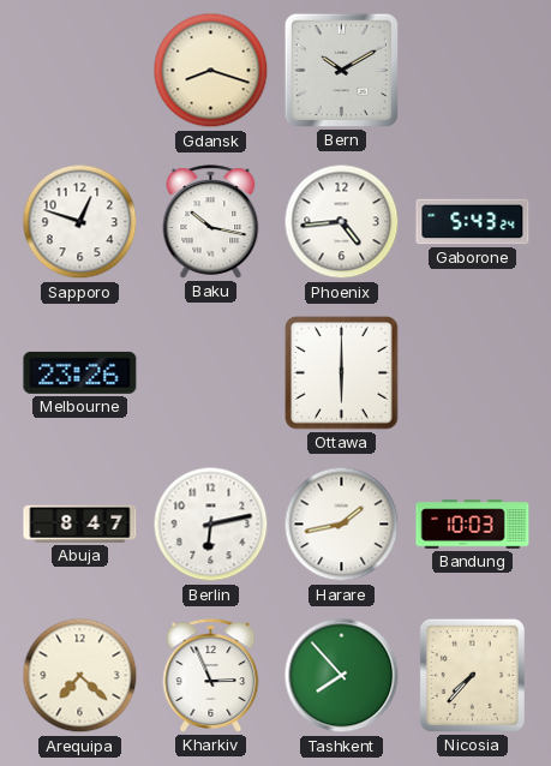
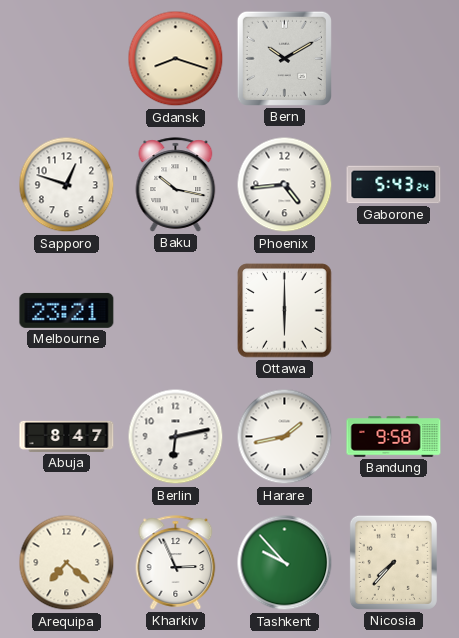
Melbourne: 23:26 -> 23:21 (67, 310)
Bandung: 10:03 -> 9:58 (394, 437)
Tashkent: 7:53 -> 9:53 (285, 563)
